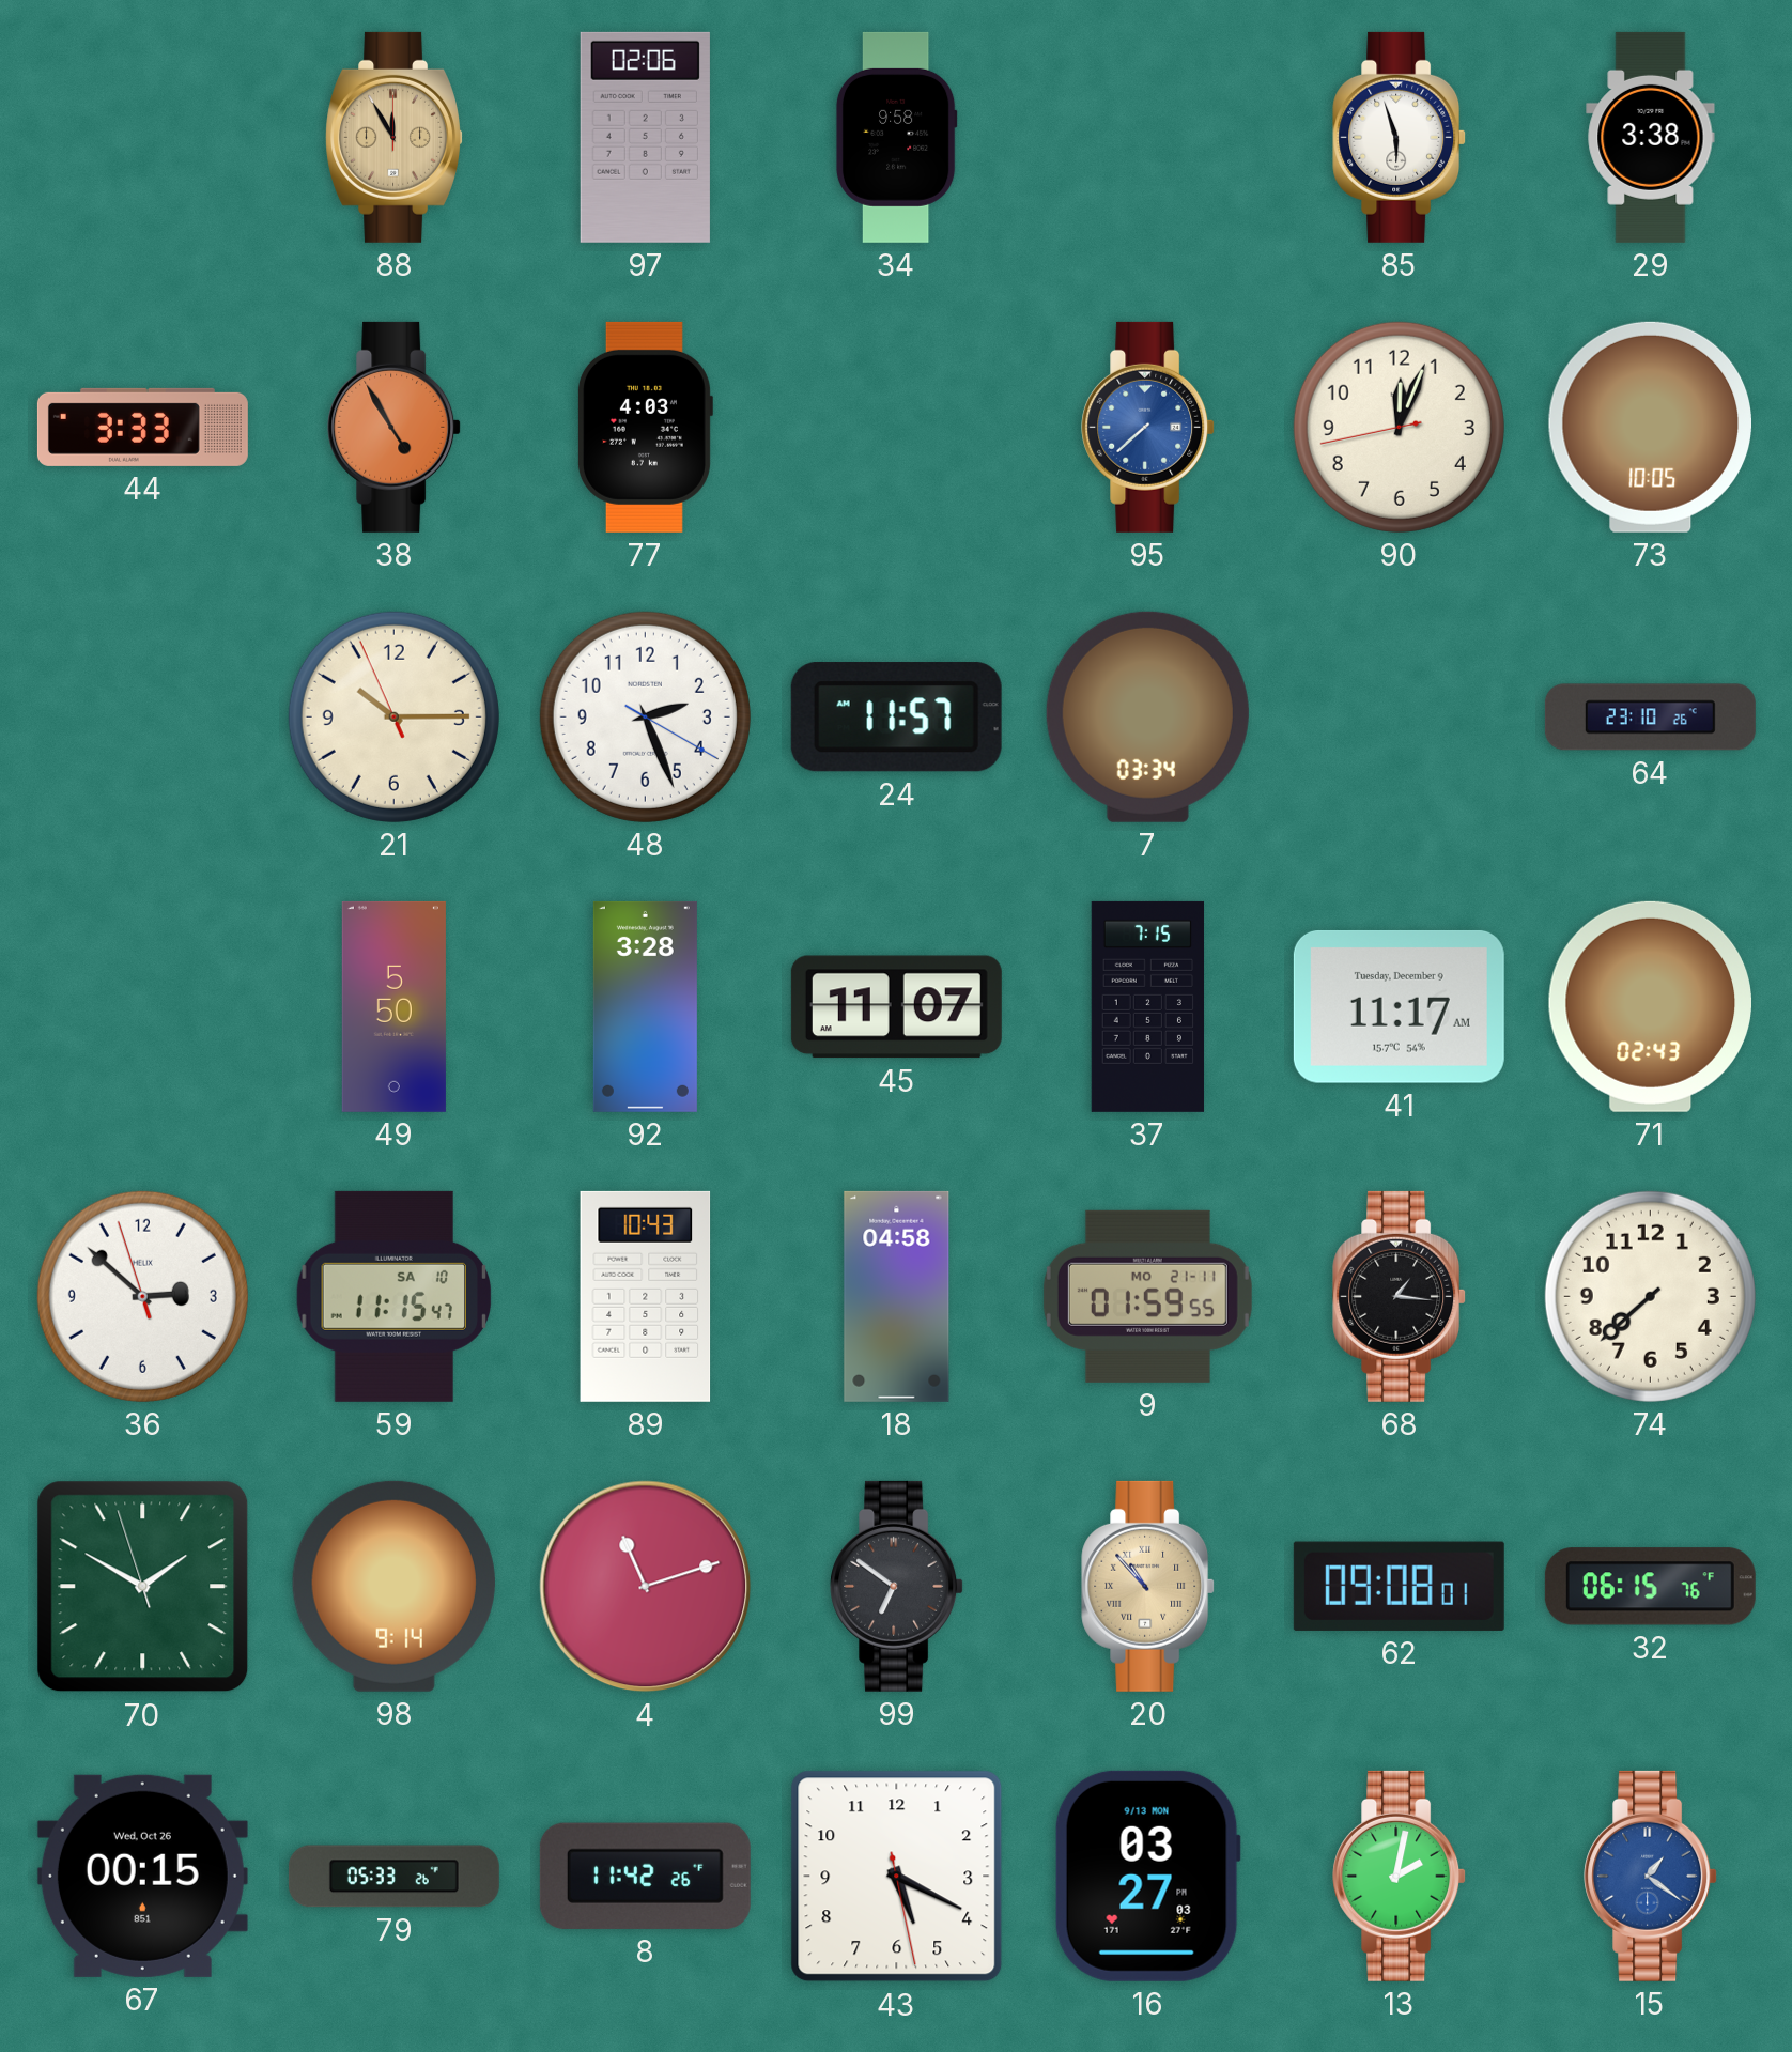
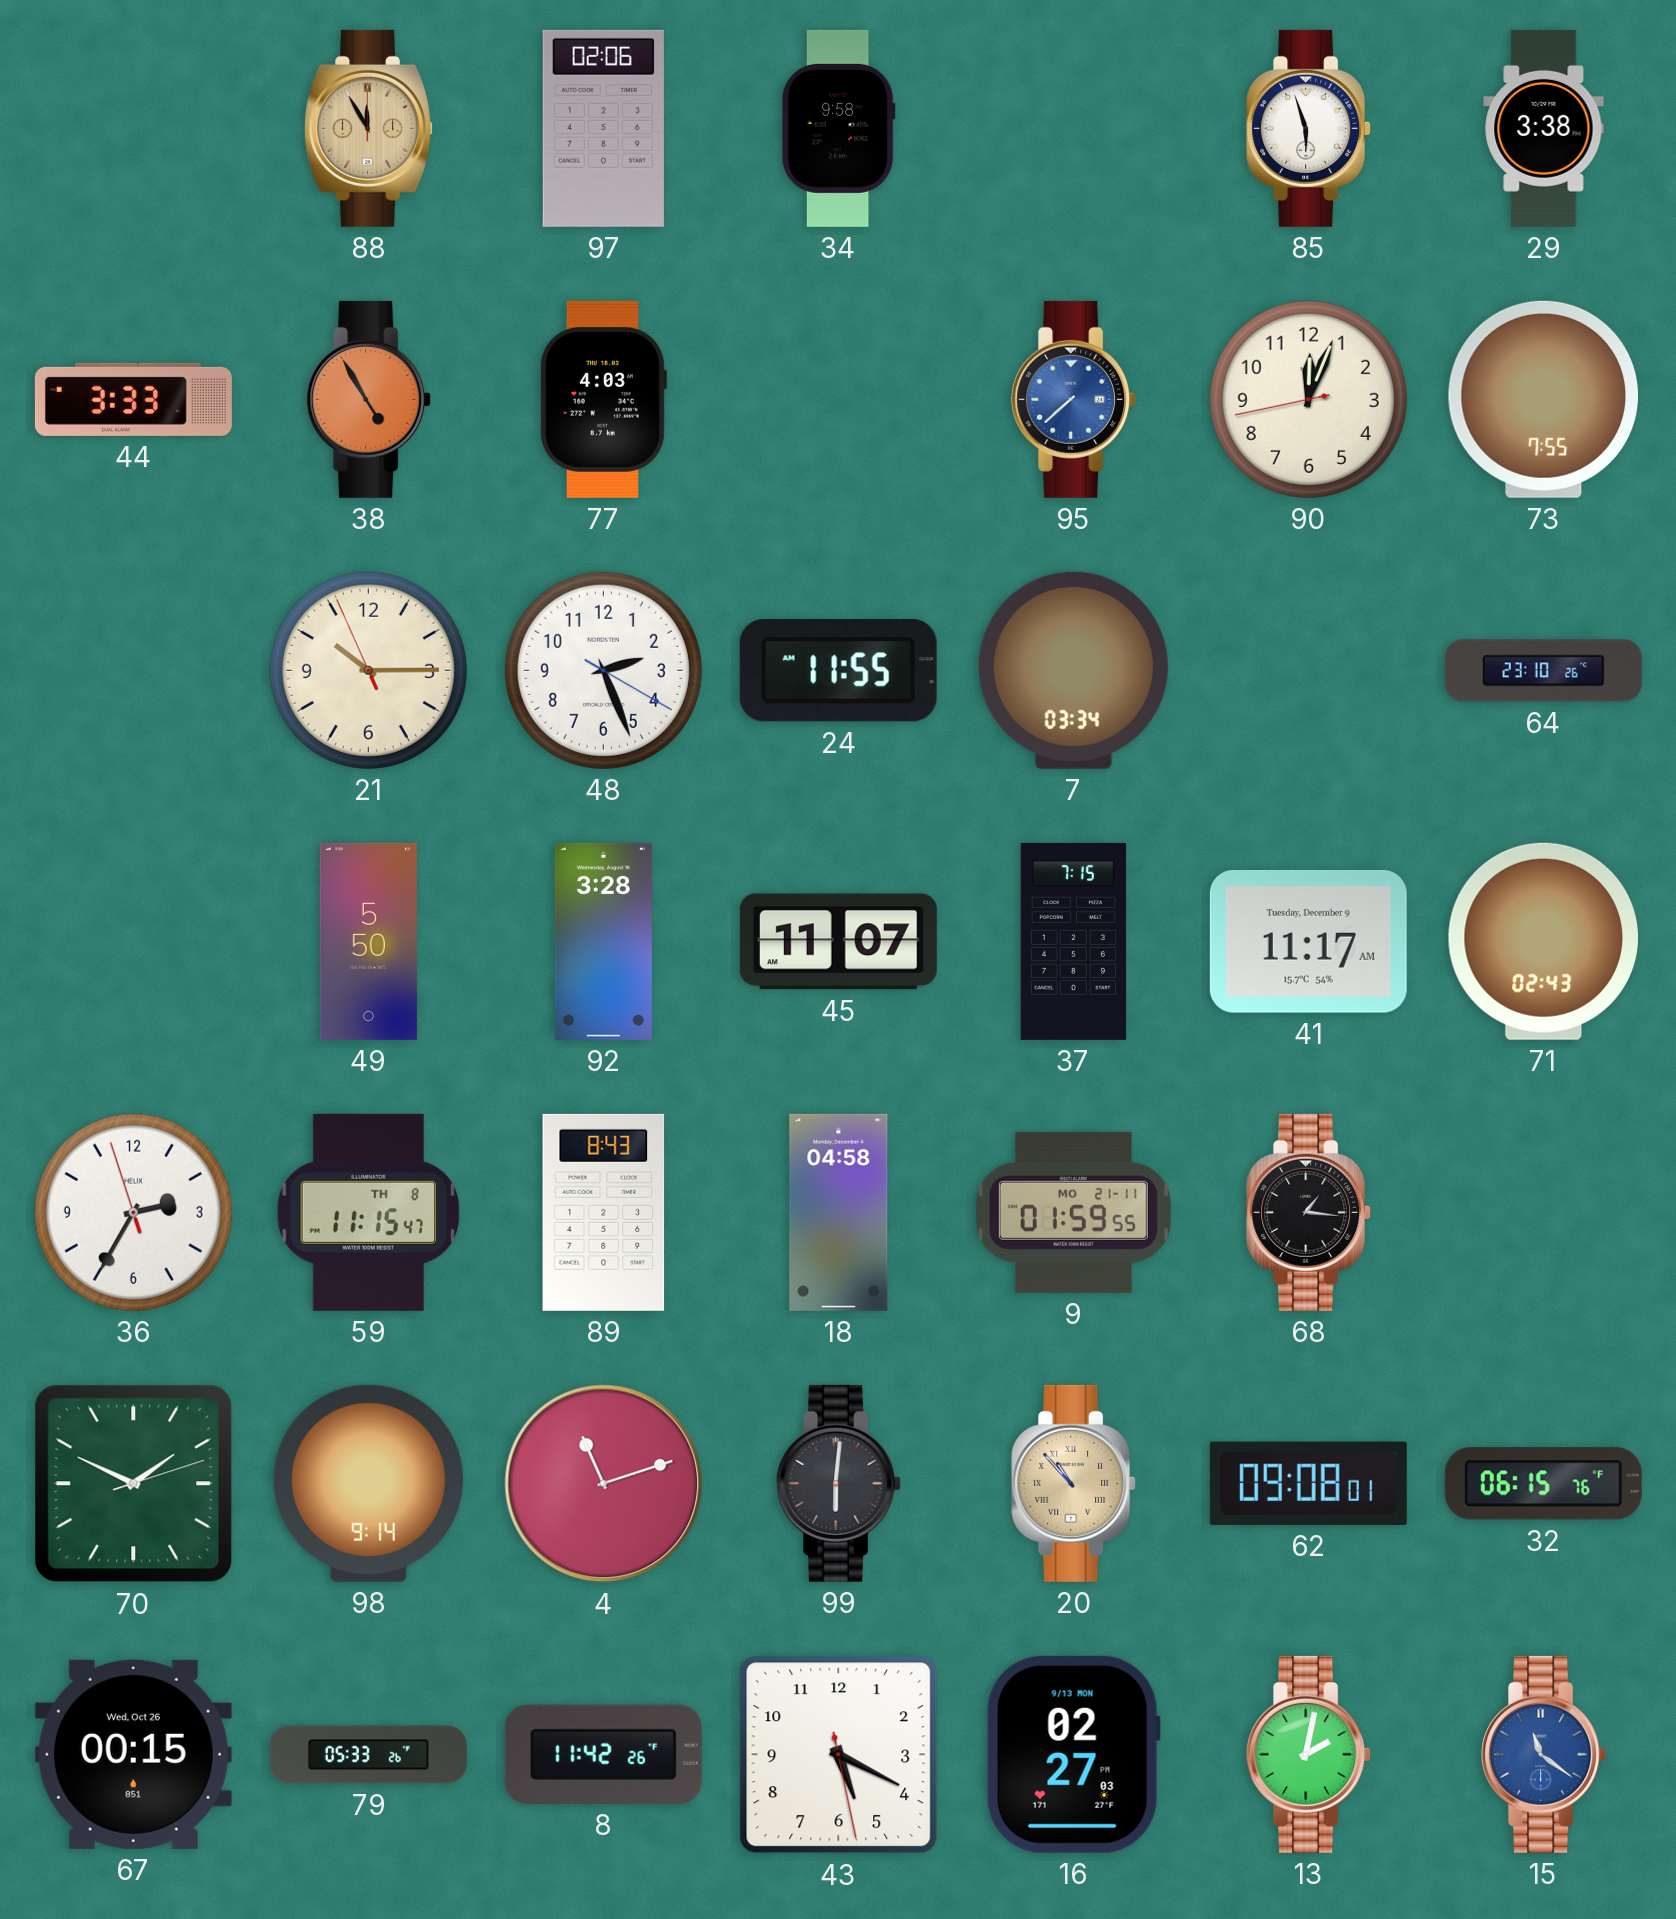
73: 10:05 -> 7:55 (1543, 399)
24: 11:57 -> 11:55 (838, 671)
36: 2:51 -> 2:34 (133, 1212)
59 date: SA 10 -> TH 8 (369, 1212)
89: 10:43 -> 8:43 (604, 1212)
74: 7:38 -> none (1650, 1296)
70: 1:49:57 -> 1:49:12 (134, 1484)
99: 6:51 -> 6:01 (839, 1483)
16: 03:27 -> 02:27 (1073, 1754)
15: 1:21 -> 11:21 (1544, 1754)
